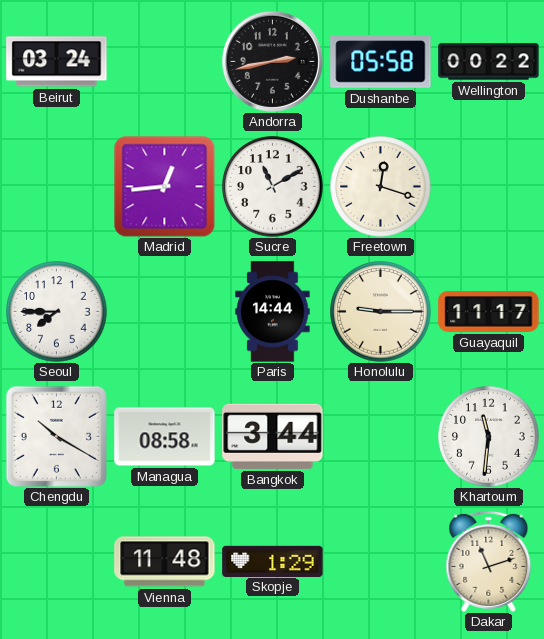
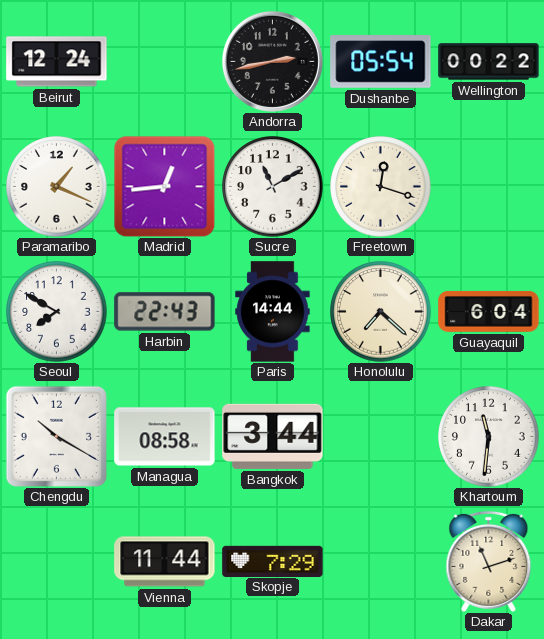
Beirut: 03:24 -> 12:24 (57, 62)
Dushanbe: 05:58 -> 05:54 (381, 62)
Paramaribo: none -> 1:19 (57, 187)
Seoul: 7:45 -> 7:50 (57, 312)
Harbin: none -> 22:43 (165, 312)
Honolulu: 9:15 -> 7:22 (381, 312)
Guayaquil: 11:17 -> 6:04 (489, 312)
Vienna: 11:48 -> 11:44 (165, 562)
Skopje: 1:29 -> 7:29 (273, 561)
